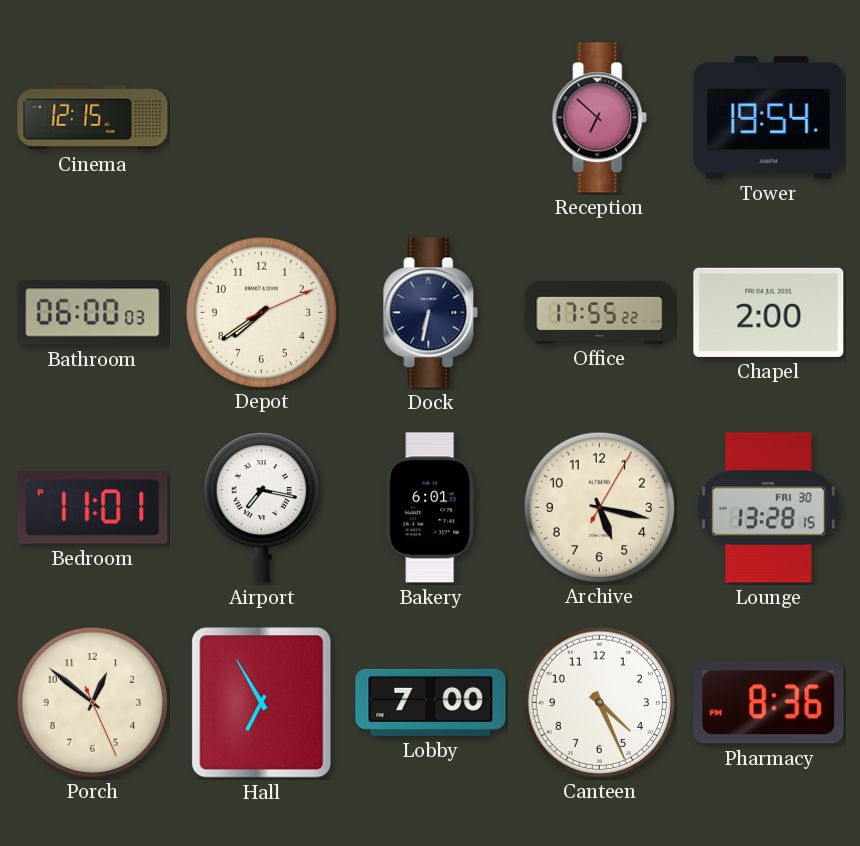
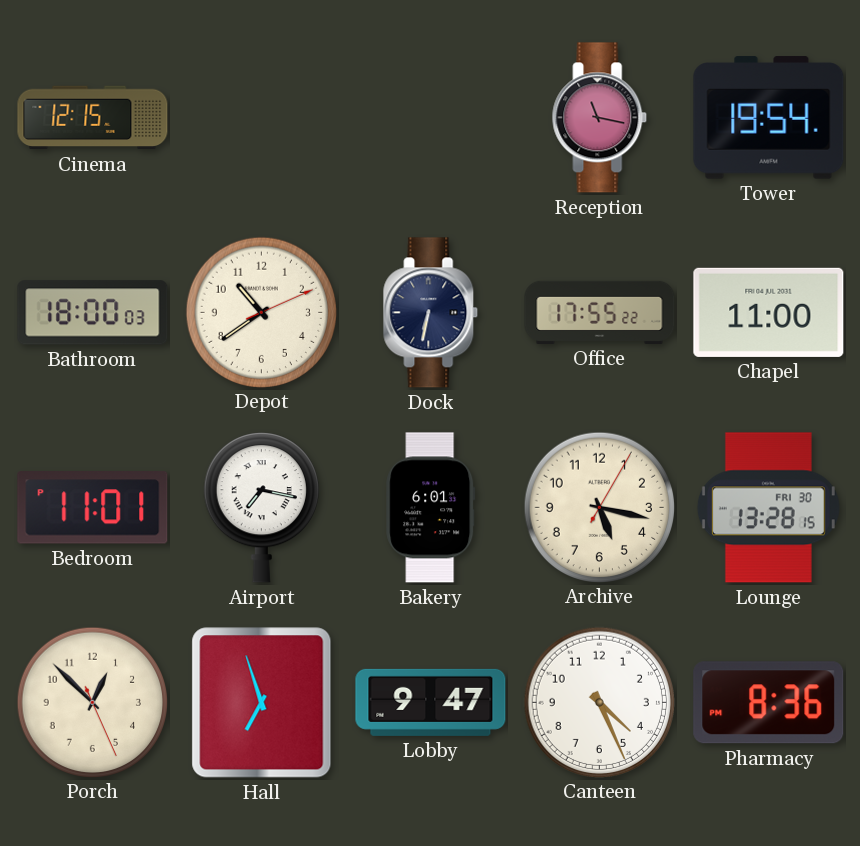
Reception: 6:52 -> 11:17 (600, 118)
Bathroom: 06:00 -> 18:00 (93, 313)
Depot: 7:39 -> 10:39 (261, 312)
Chapel: 2:00 -> 11:00 (769, 312)
Porch: 12:51 -> 12:52 (92, 702)
Hall: 6:55 -> 6:57 (262, 703)
Lobby: 7:00 -> 9:47 (431, 702)
